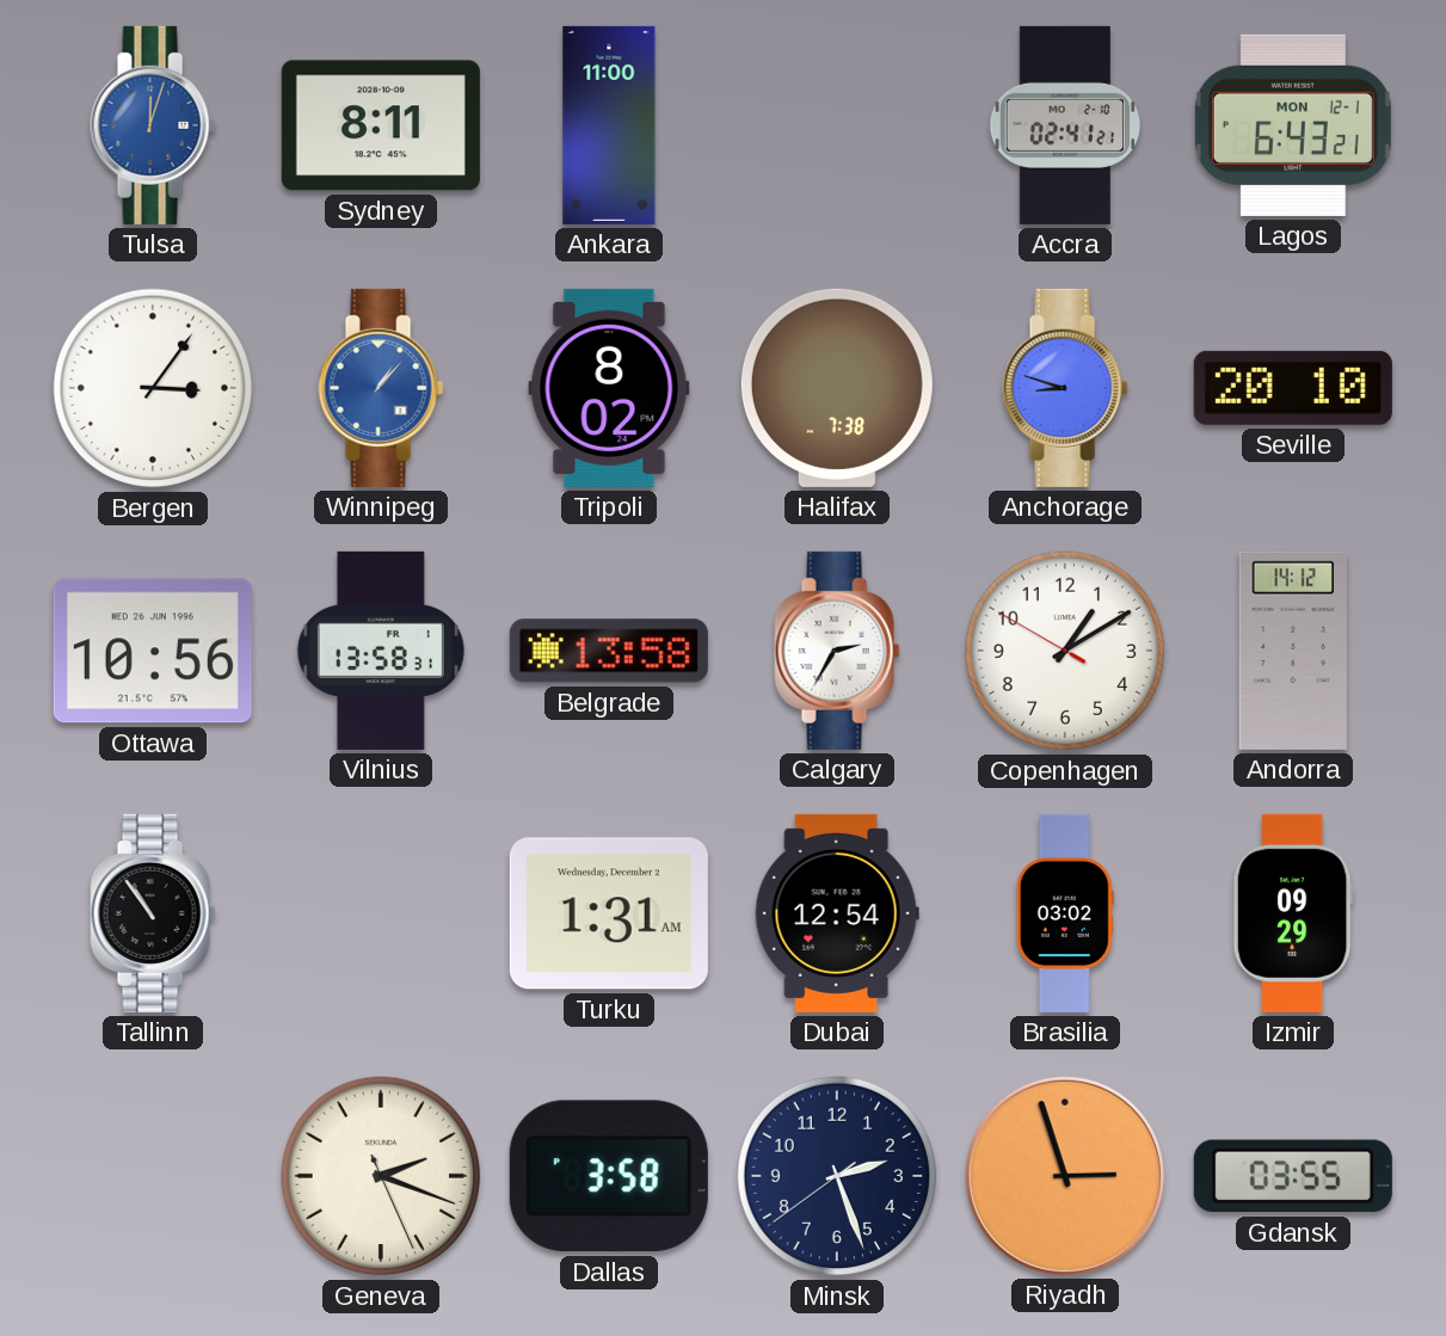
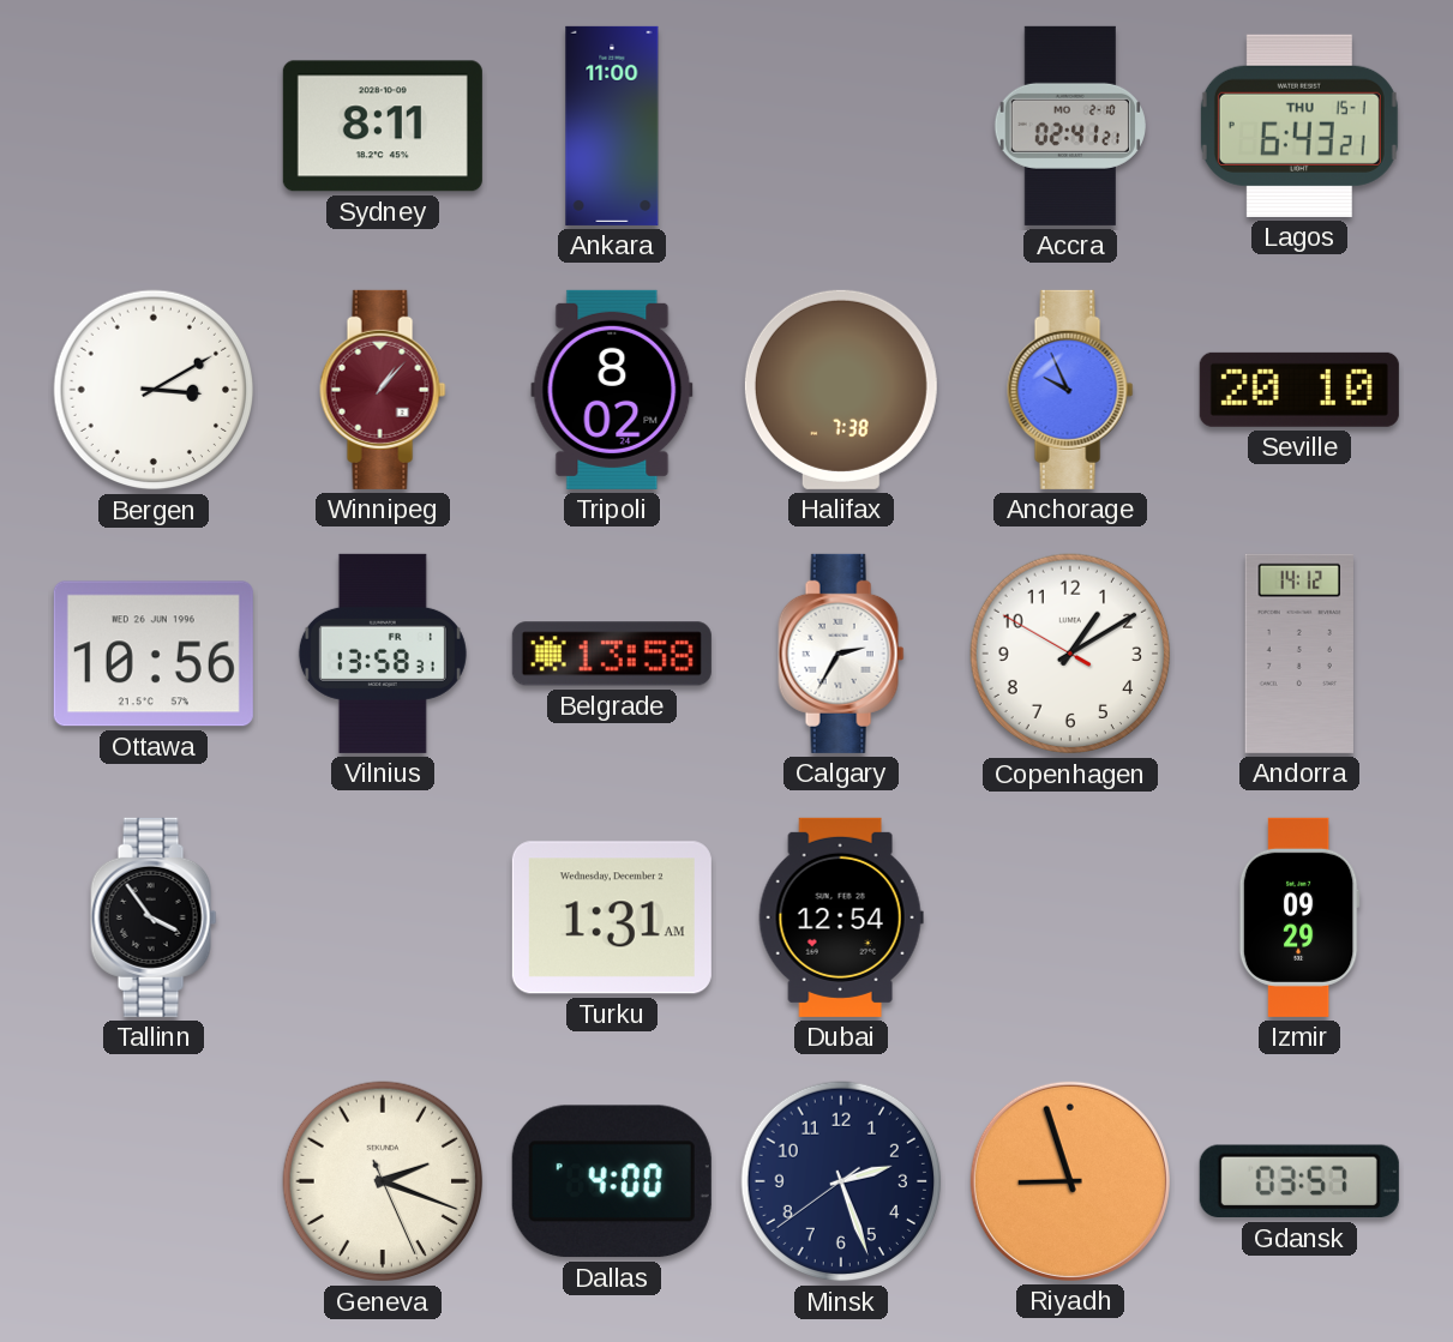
Tulsa: 12:03 -> none (153, 125)
Lagos date: MON 12-1 -> THU 15-1 (1299, 126)
Bergen: 3:06 -> 3:10 (154, 390)
Winnipeg dial: blue -> burgundy (383, 390)
Anchorage: 8:48 -> 9:56 (1070, 390)
Tallinn: 10:54 -> 3:54 (154, 917)
Brasilia: 03:02 -> none (1065, 913)
Dallas: 3:58 -> 4:00 (612, 1181)
Riyadh: 2:57 -> 8:57 (1070, 1181)
Gdansk: 03:55 -> 03:57 (1299, 1181)
